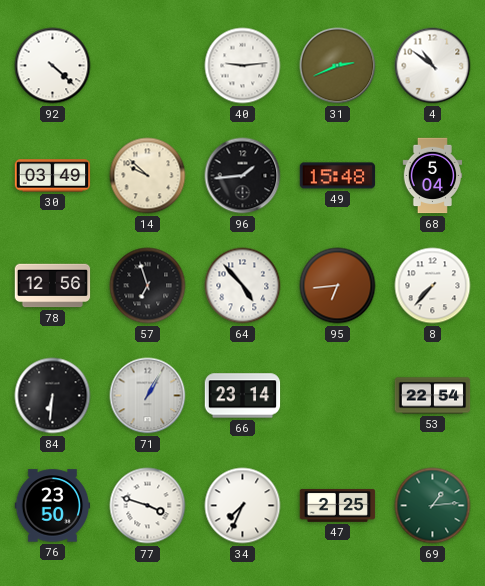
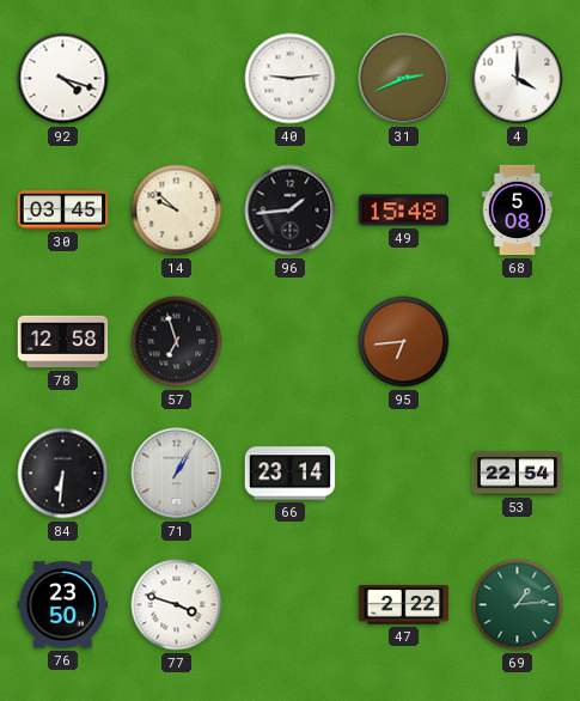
92: 4:22 -> 4:18 (63, 79)
4: 10:51 -> 4:00 (518, 79)
30: 03:49 -> 03:45 (63, 211)
68: 5:04 -> 5:08 (518, 211)
78: 12:56 -> 12:58 (63, 342)
64: 4:53 -> none (243, 286)
8: 7:37 -> none (433, 286)
34: 7:34 -> none (243, 506)
47: 2:25 -> 2:22 (404, 604)
